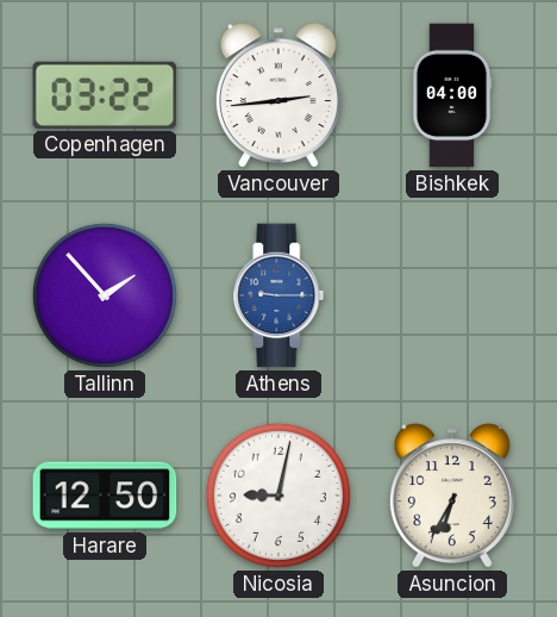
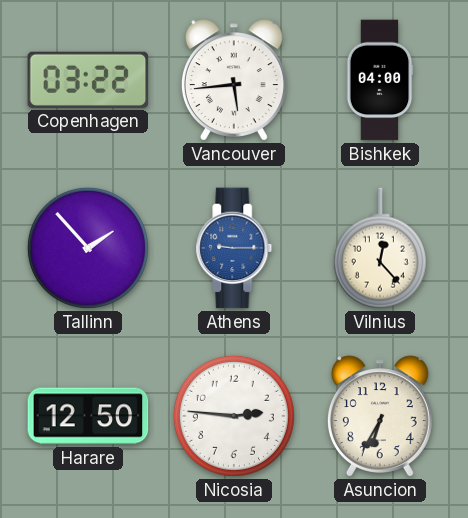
Vancouver: 2:44 -> 5:44 (234, 80)
Vilnius: none -> 12:23 (380, 248)
Nicosia: 9:02 -> 2:46 (234, 416)
